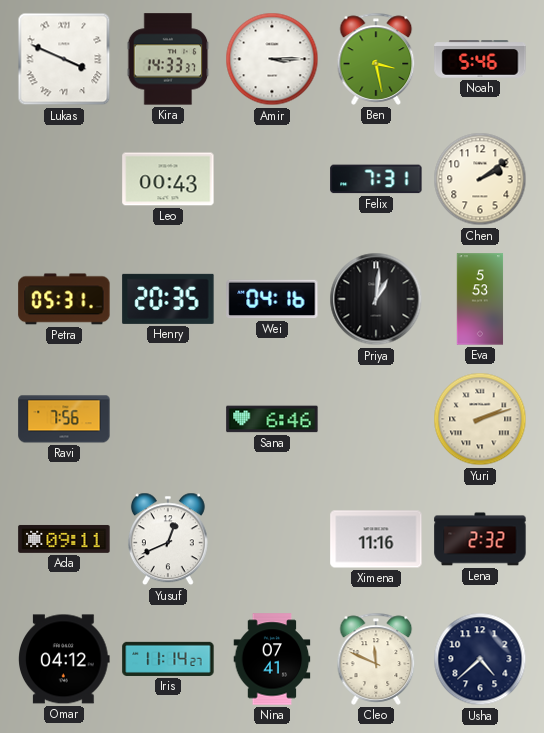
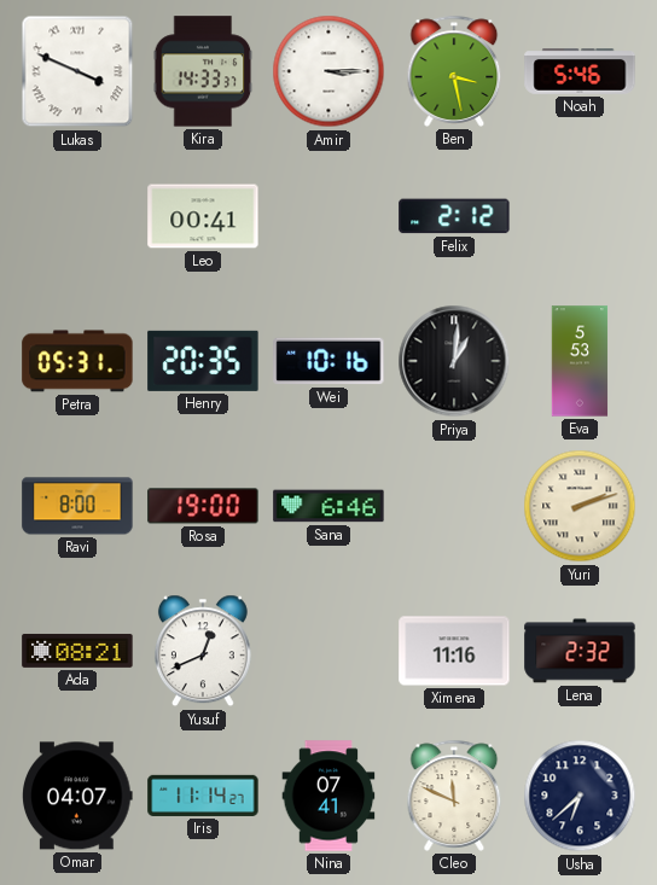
Leo: 00:43 -> 00:41 (203, 216)
Felix: 7:31 -> 2:12 (454, 216)
Chen: 2:09 -> none (480, 179)
Wei: 04:16 -> 10:16 (328, 361)
Ravi: 7:56 -> 8:00 (77, 506)
Rosa: none -> 19:00 (203, 506)
Ada: 09:11 -> 08:21 (77, 651)
Omar: 04:12 -> 04:07 (79, 796)
Usha: 4:38 -> 6:38 (580, 796)
